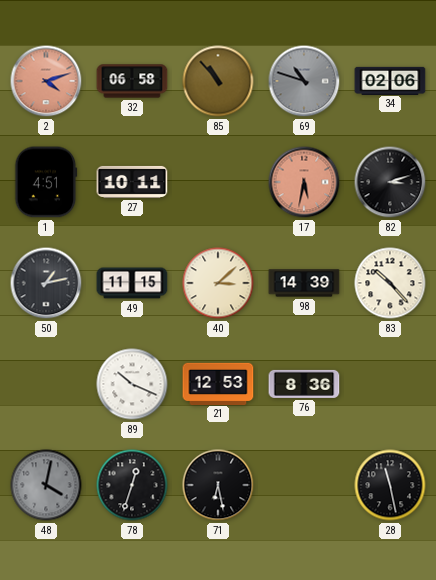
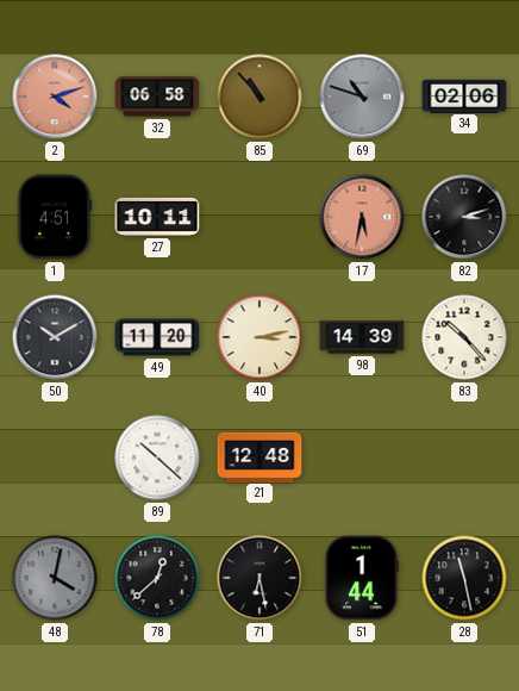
50: 1:13 -> 10:10 (55, 337)
49: 11:15 -> 11:20 (157, 337)
40: 3:08 -> 3:13 (259, 337)
89: 10:19 -> 10:22 (157, 457)
21: 12:53 -> 12:48 (259, 456)
76: 8:36 -> none (304, 384)
78: 12:33 -> 12:38 (157, 578)
51: none -> 1:44 (361, 578)
